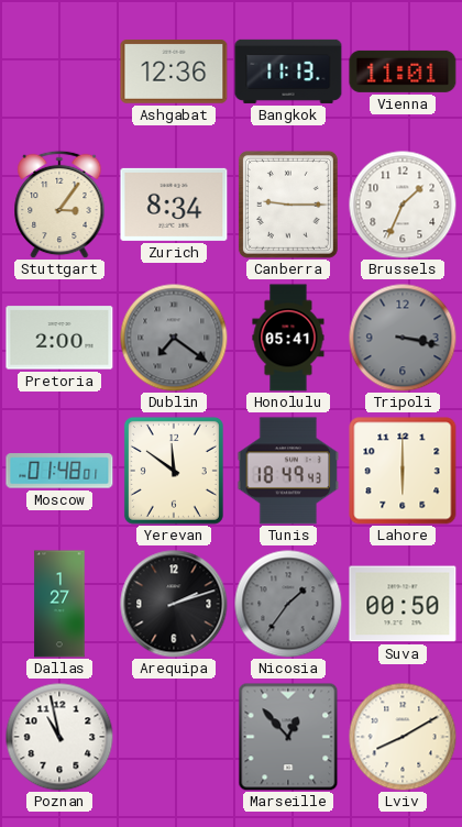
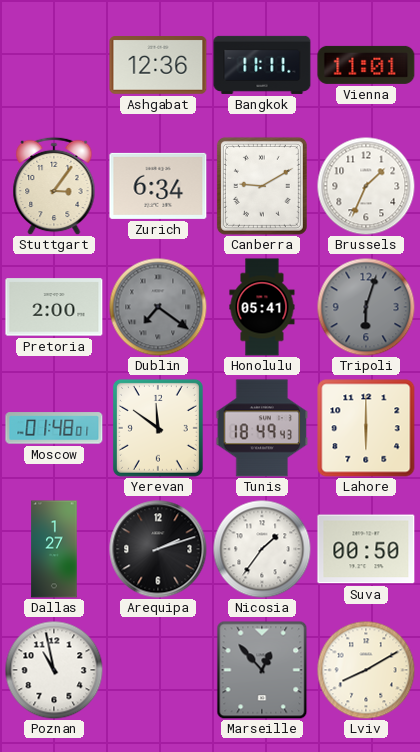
Bangkok: 11:13 -> 11:11 (262, 65)
Zurich: 8:34 -> 6:34 (158, 186)
Canberra: 9:15 -> 9:10 (262, 186)
Tripoli: 3:17 -> 6:03 (366, 307)
Nicosia dial: grey -> white (262, 549)
